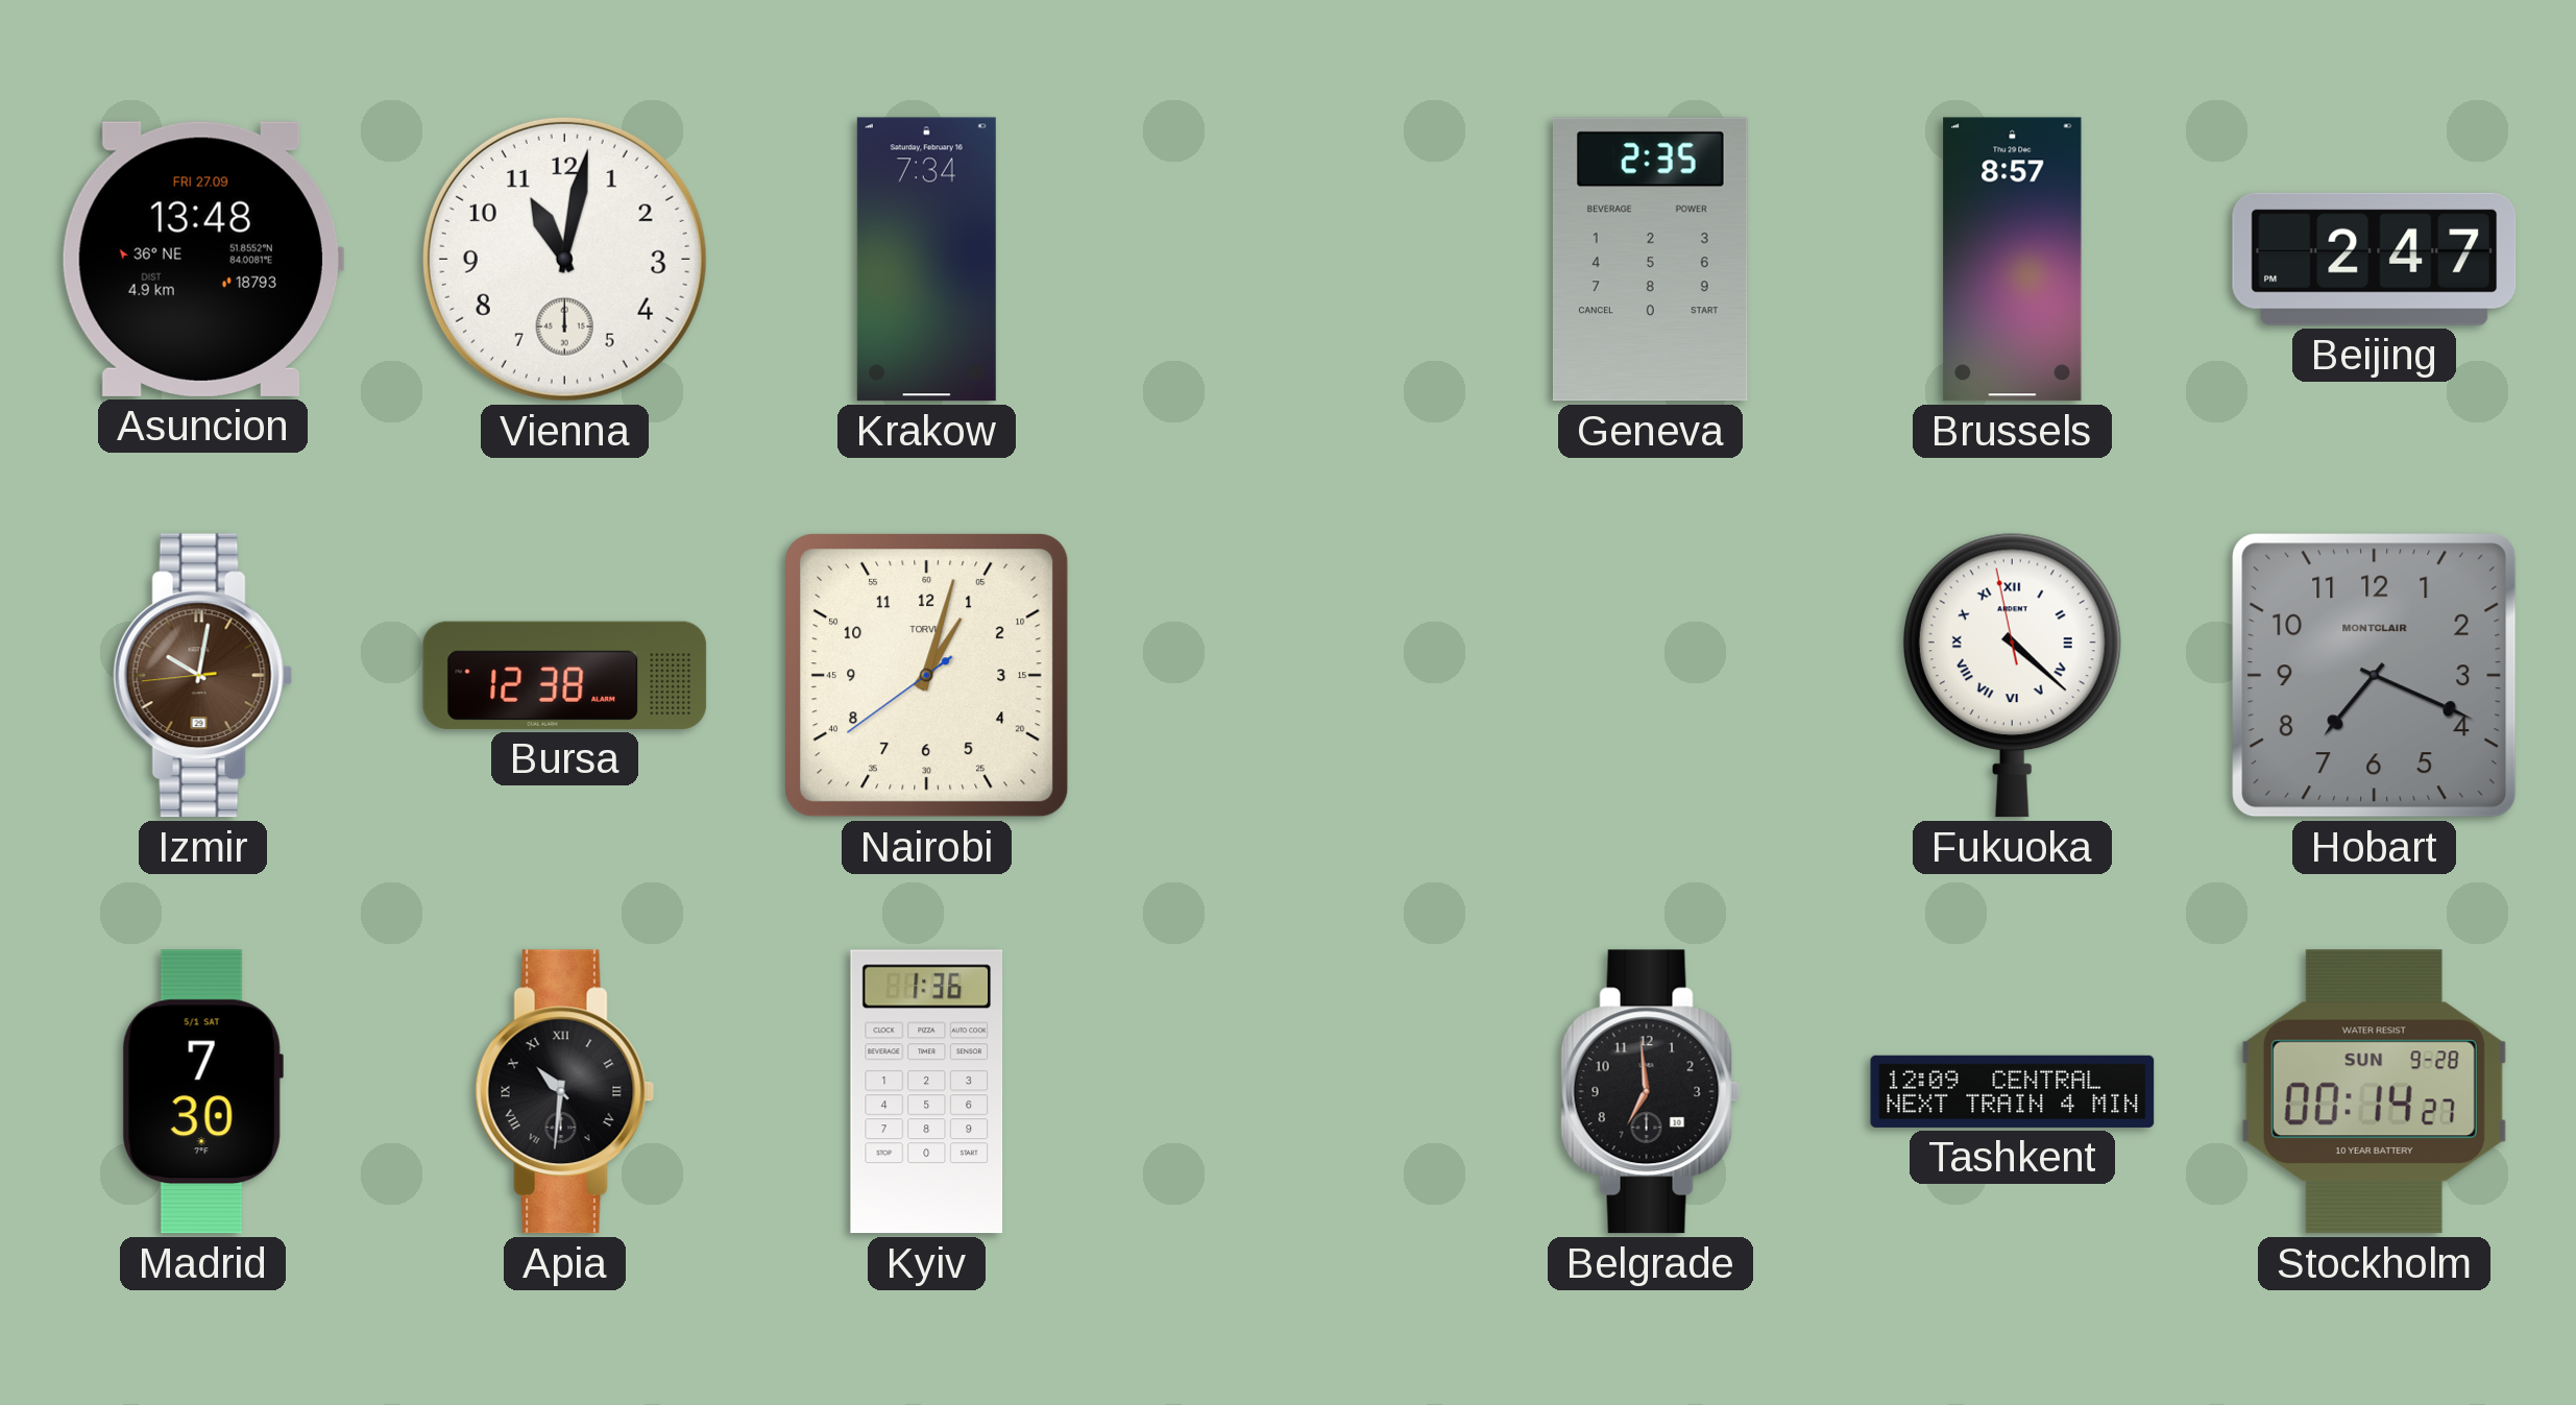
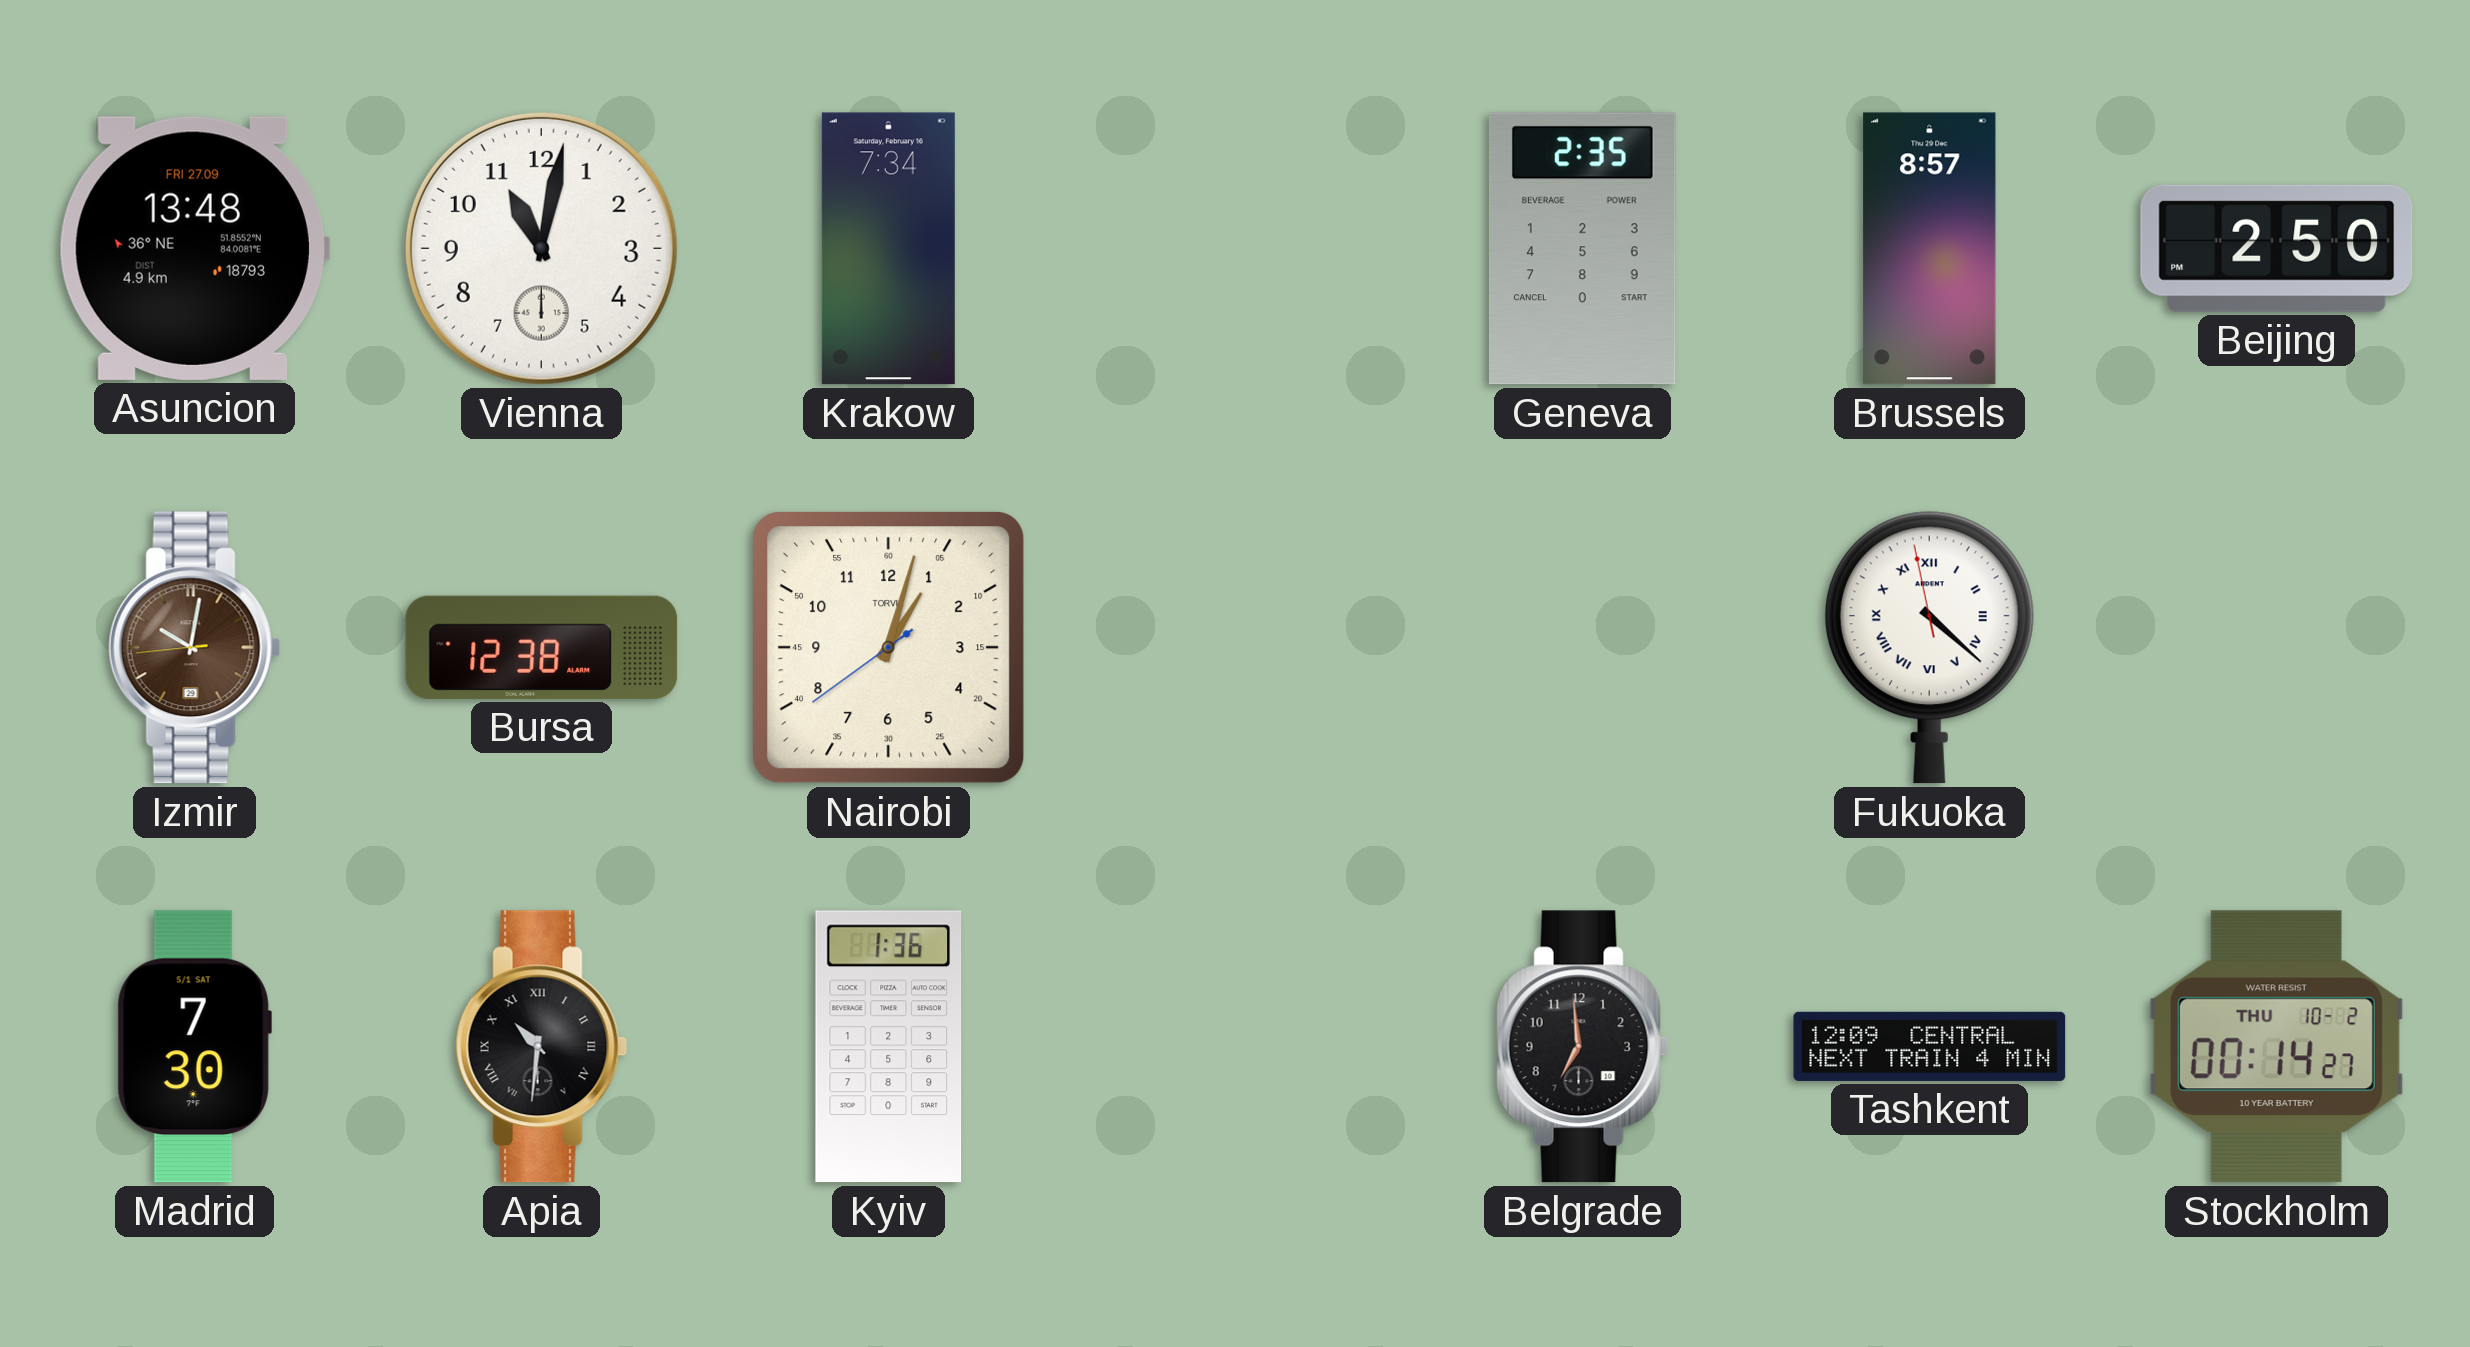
Beijing: 2:47 -> 2:50 (2277, 248)
Hobart: 7:19 -> none (2375, 676)
Stockholm date: SUN 9-28 -> THU 10-2 (2276, 1047)
